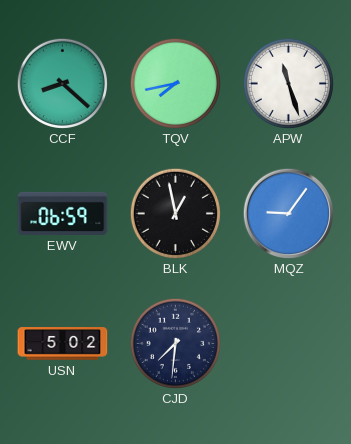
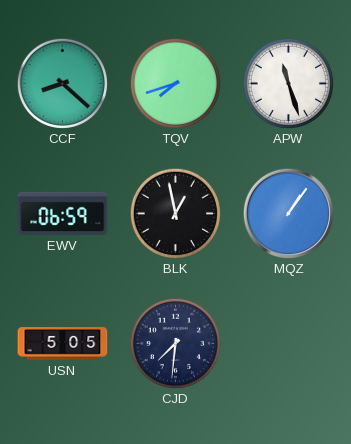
TQV: 7:43 -> 7:42 (175, 83)
MQZ: 9:06 -> 1:06 (288, 213)
USN: 5:02 -> 5:05 (63, 344)
